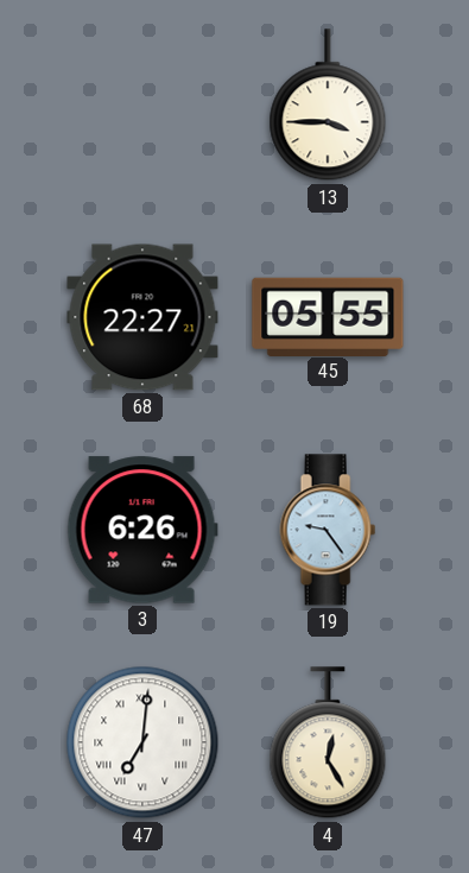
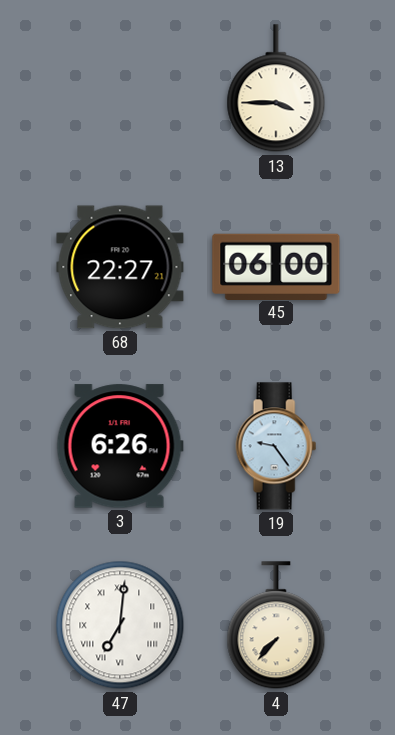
45: 05:55 -> 06:00 (276, 266)
4: 12:25 -> 7:37 (276, 626)
